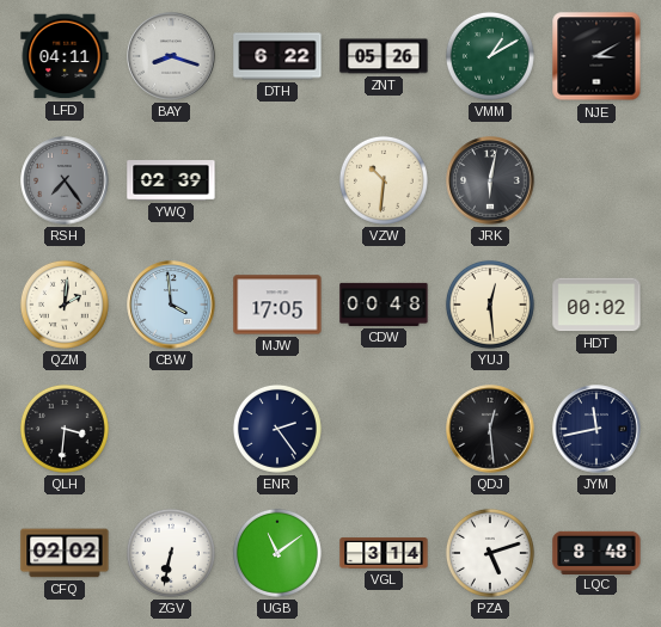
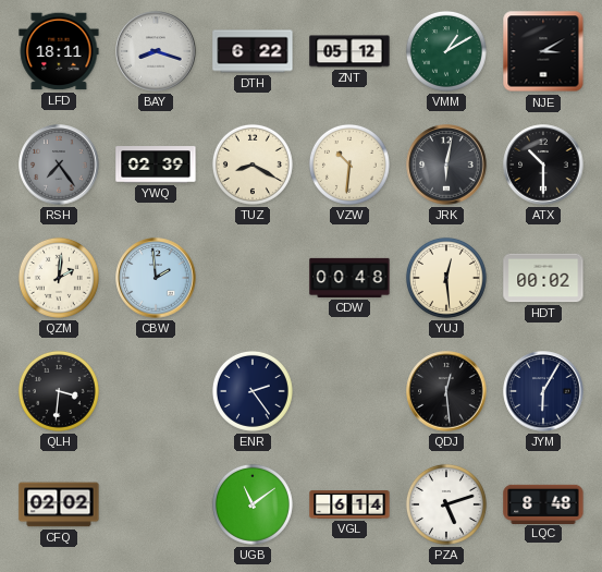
LFD: 04:11 -> 18:11 (59, 51)
ZNT: 05:26 -> 05:12 (349, 51)
TUZ: none -> 8:20 (253, 165)
ATX: none -> 10:30 (543, 165)
CBW: 3:59 -> 1:59 (156, 278)
MJW: 17:05 -> none (277, 305)
JYM: 11:43 -> 6:05 (543, 391)
ZGV: 6:32 -> none (171, 553)
VGL: 3:14 -> 6:14 (349, 504)
